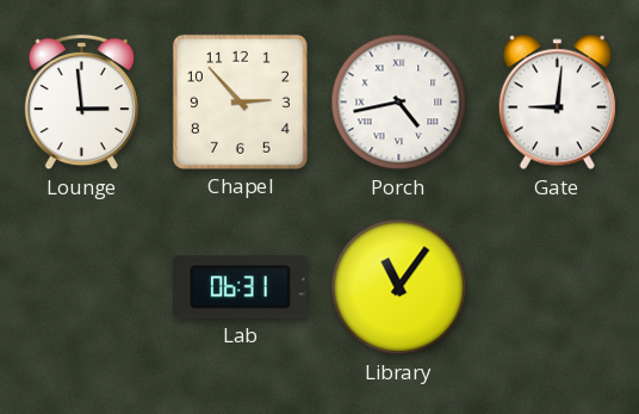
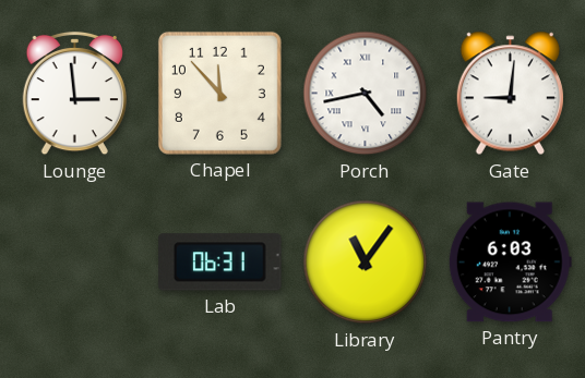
Chapel: 2:53 -> 11:53 (219, 93)
Pantry: none -> 6:03 (510, 263)
